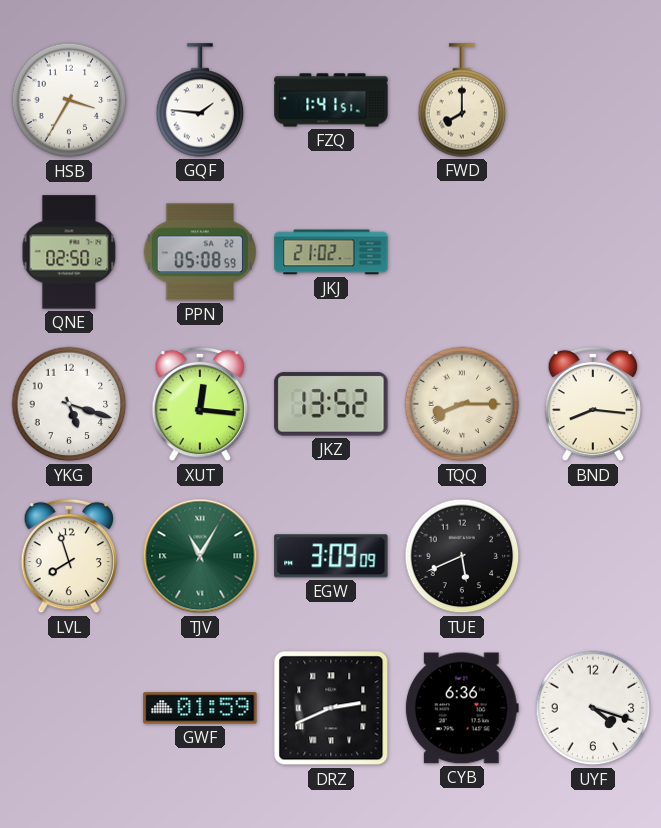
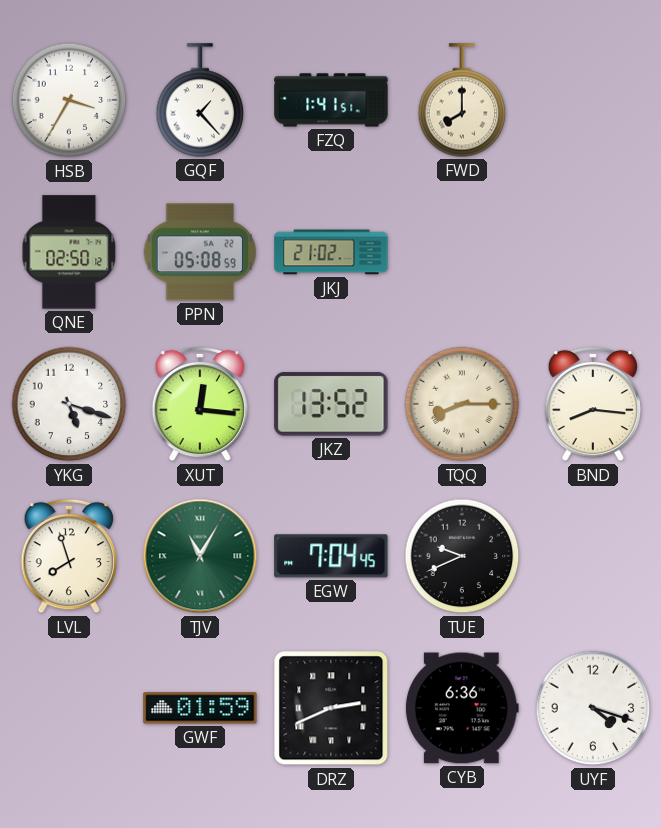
GQF: 1:46 -> 1:23 (200, 100)
EGW: 3:09 -> 7:04 (331, 556)
TUE: 5:41 -> 9:41 (462, 556)
